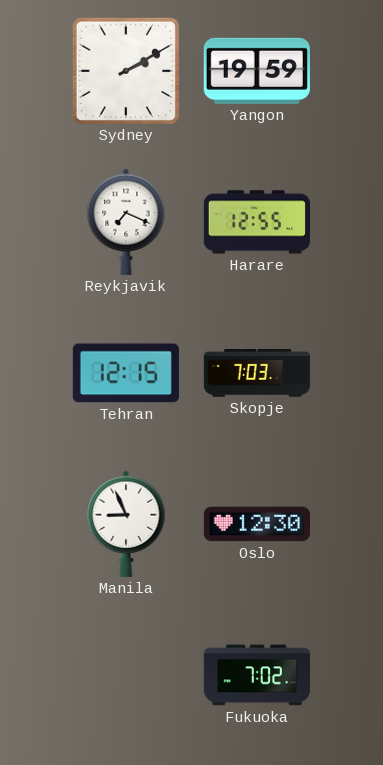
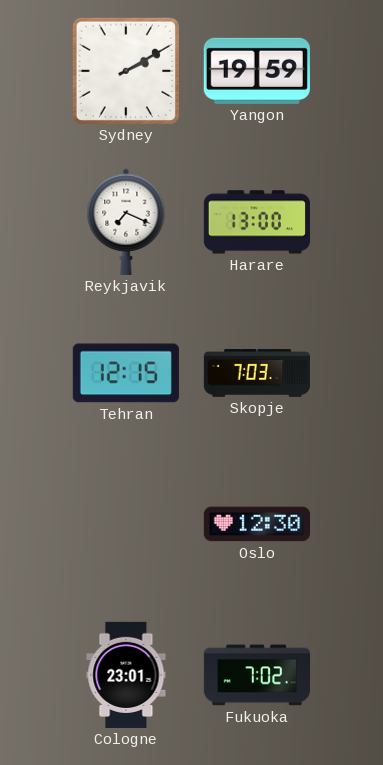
Harare: 12:55 -> 13:00 (256, 222)
Manila: 8:56 -> none (126, 524)
Cologne: none -> 23:01 (126, 675)
